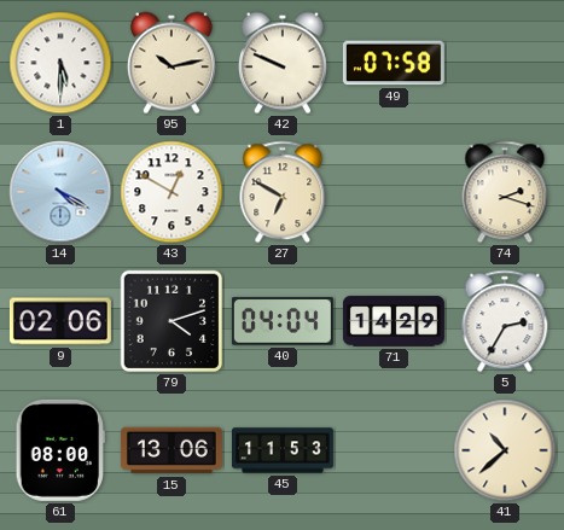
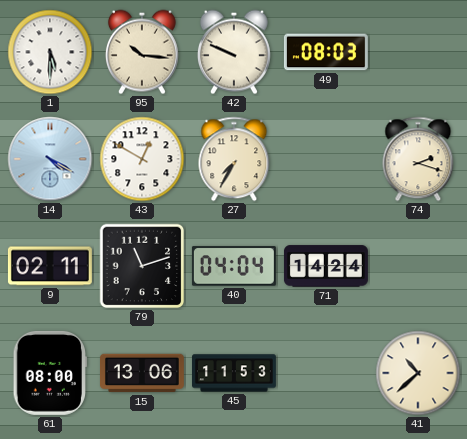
95: 10:13 -> 10:16 (142, 52)
49: 07:58 -> 08:03 (326, 52)
27: 6:50 -> 7:35 (234, 159)
9: 02:06 -> 02:11 (50, 266)
79: 4:12 -> 11:12 (142, 266)
71: 14:29 -> 14:24 (326, 266)
5: 2:35 -> none (505, 321)
